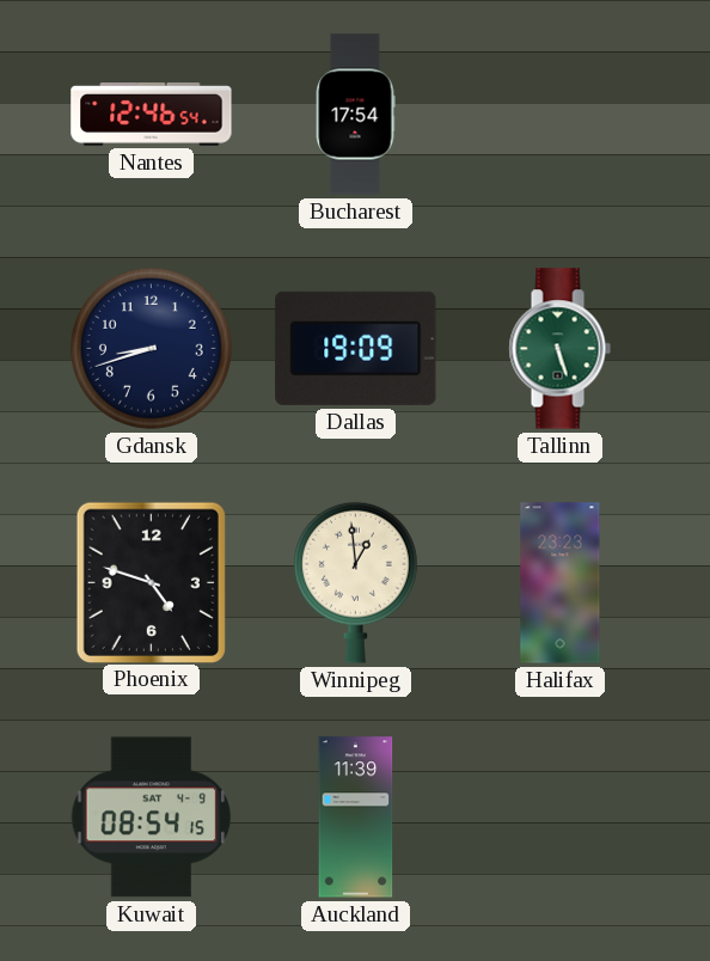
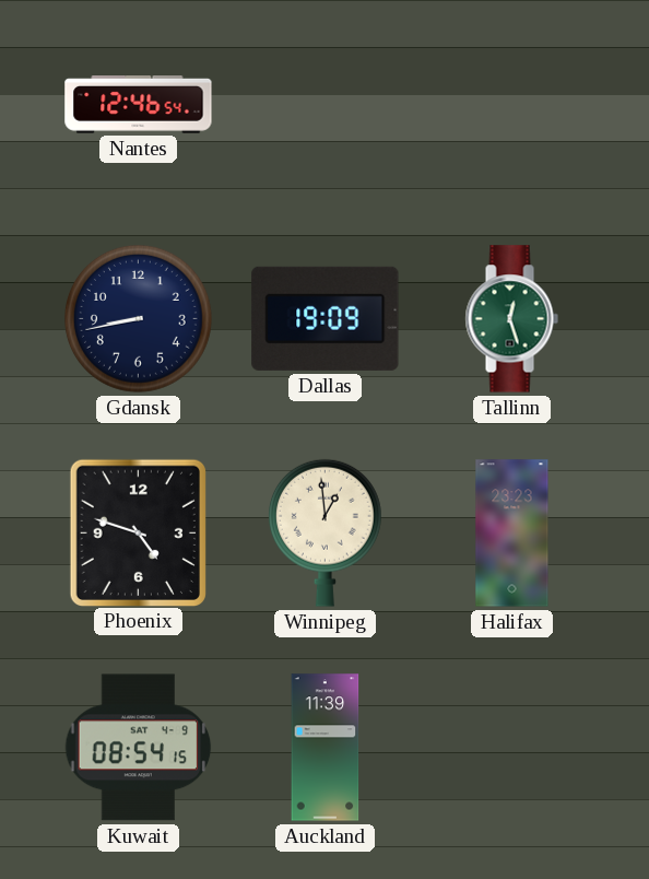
Bucharest: 17:54 -> none (355, 115)
Gdansk: 8:42 -> 8:43 (139, 319)
Tallinn: 5:27 -> 12:27 (511, 319)
